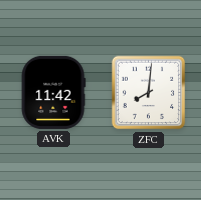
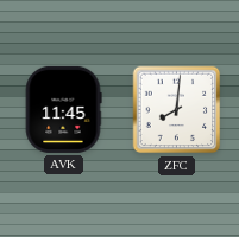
AVK: 11:42 -> 11:45 (63, 109)
